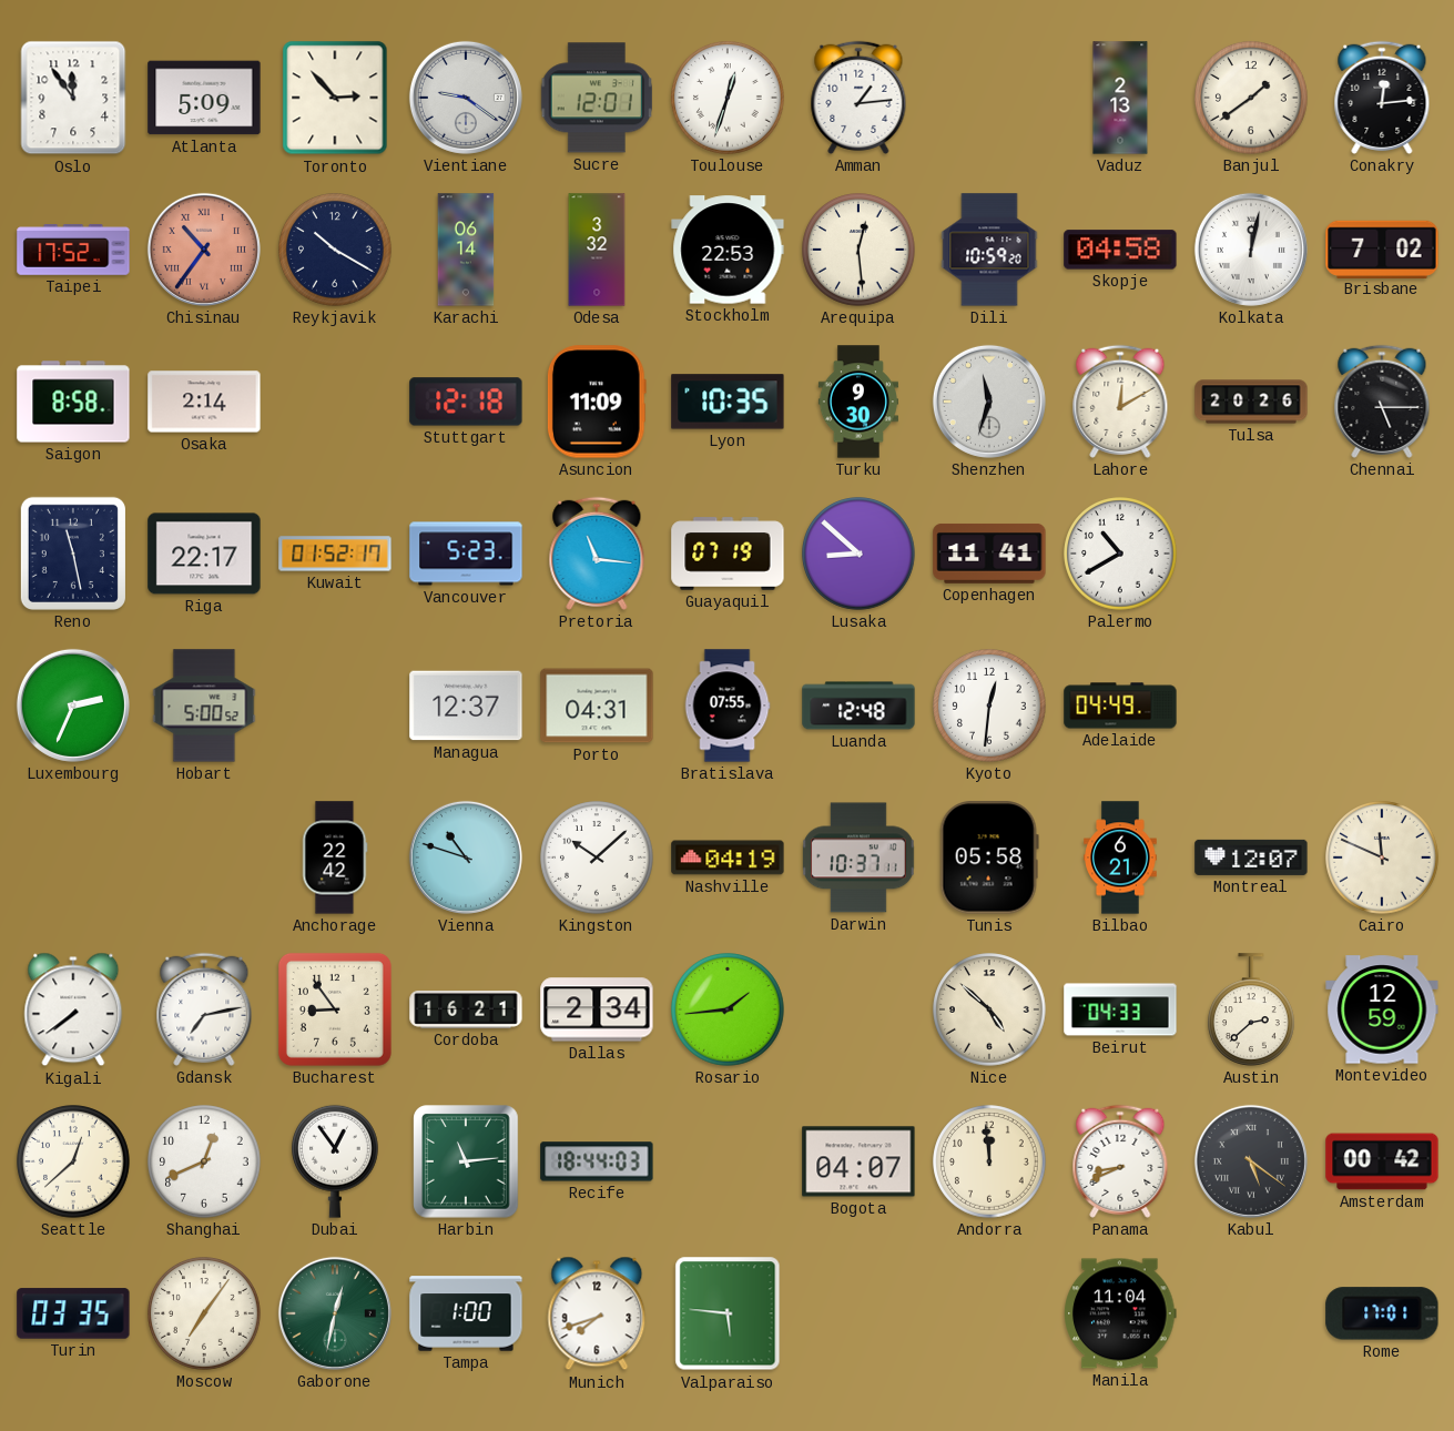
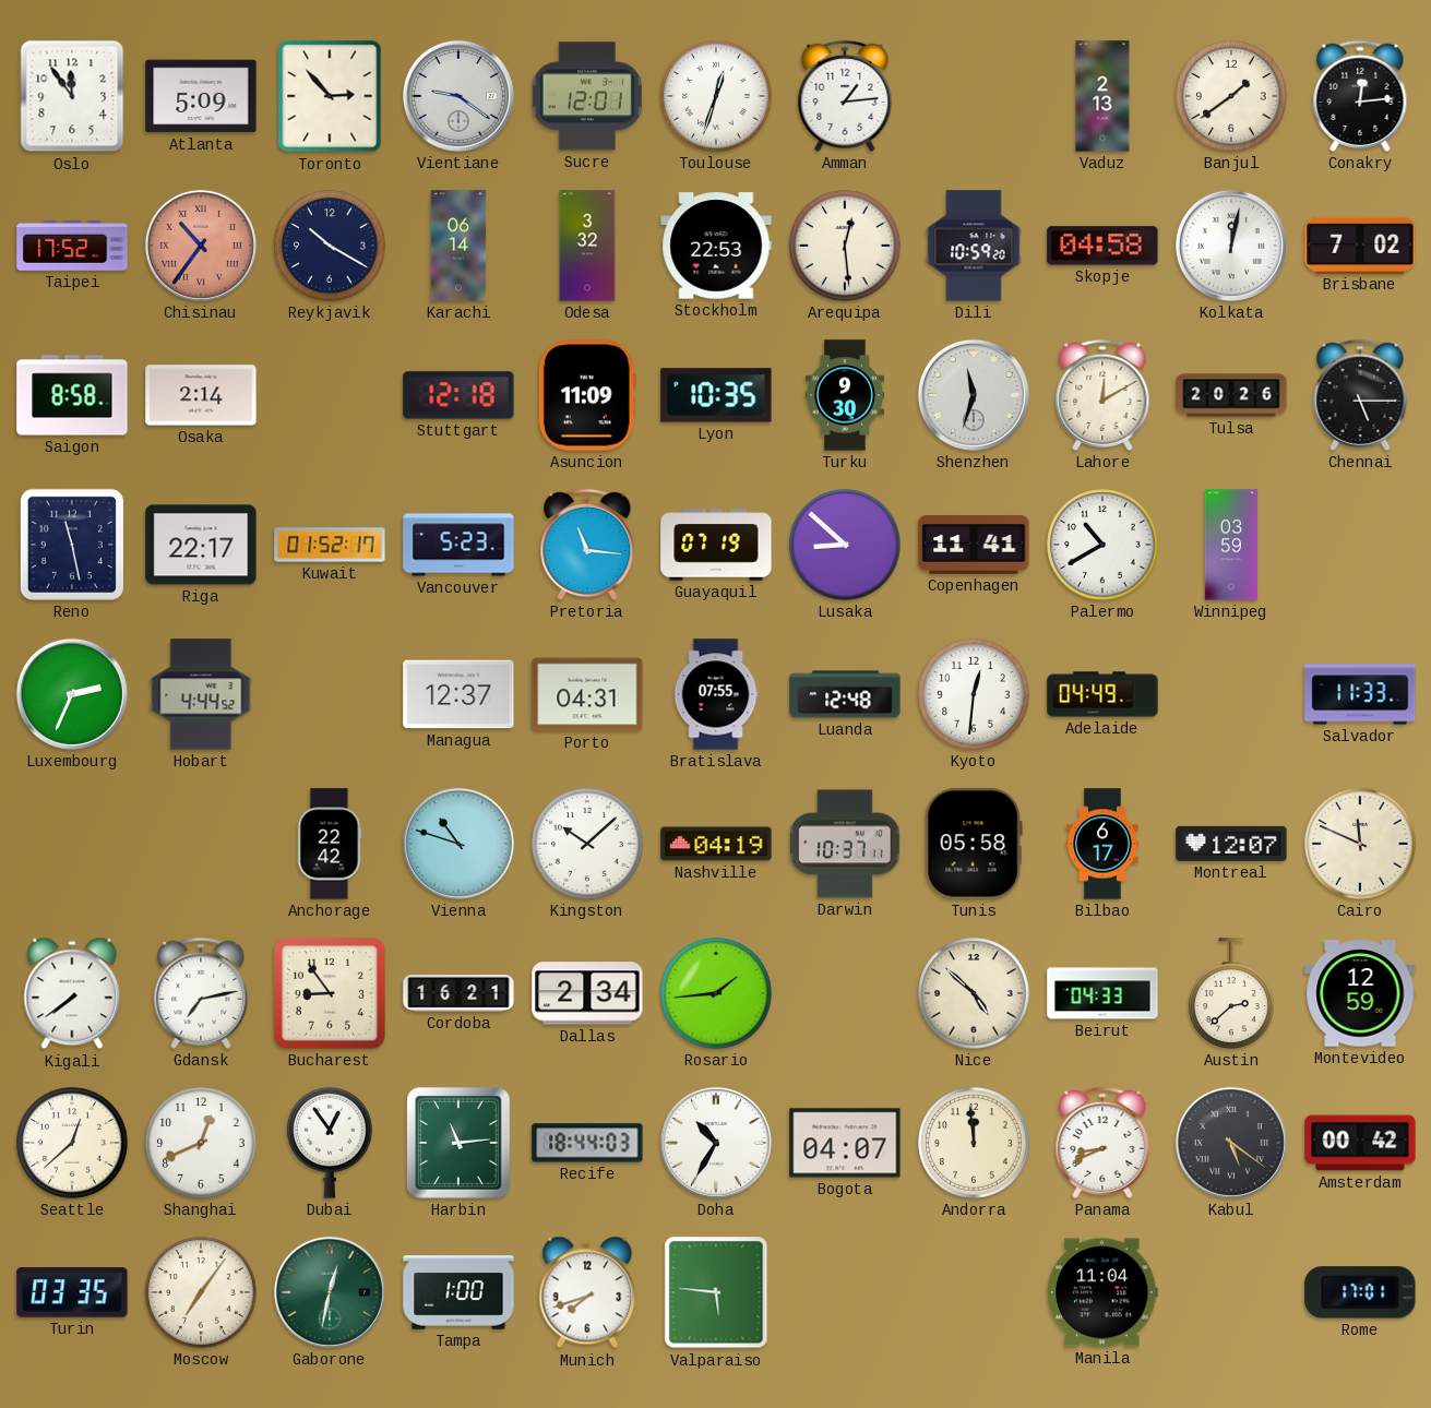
Winnipeg: none -> 03:59 (1230, 545)
Hobart: 5:00 -> 4:44 (201, 694)
Salvador: none -> 11:33 (1360, 694)
Bilbao: 6:21 -> 6:17 (1102, 844)
Doha: none -> 10:35 (716, 1143)
